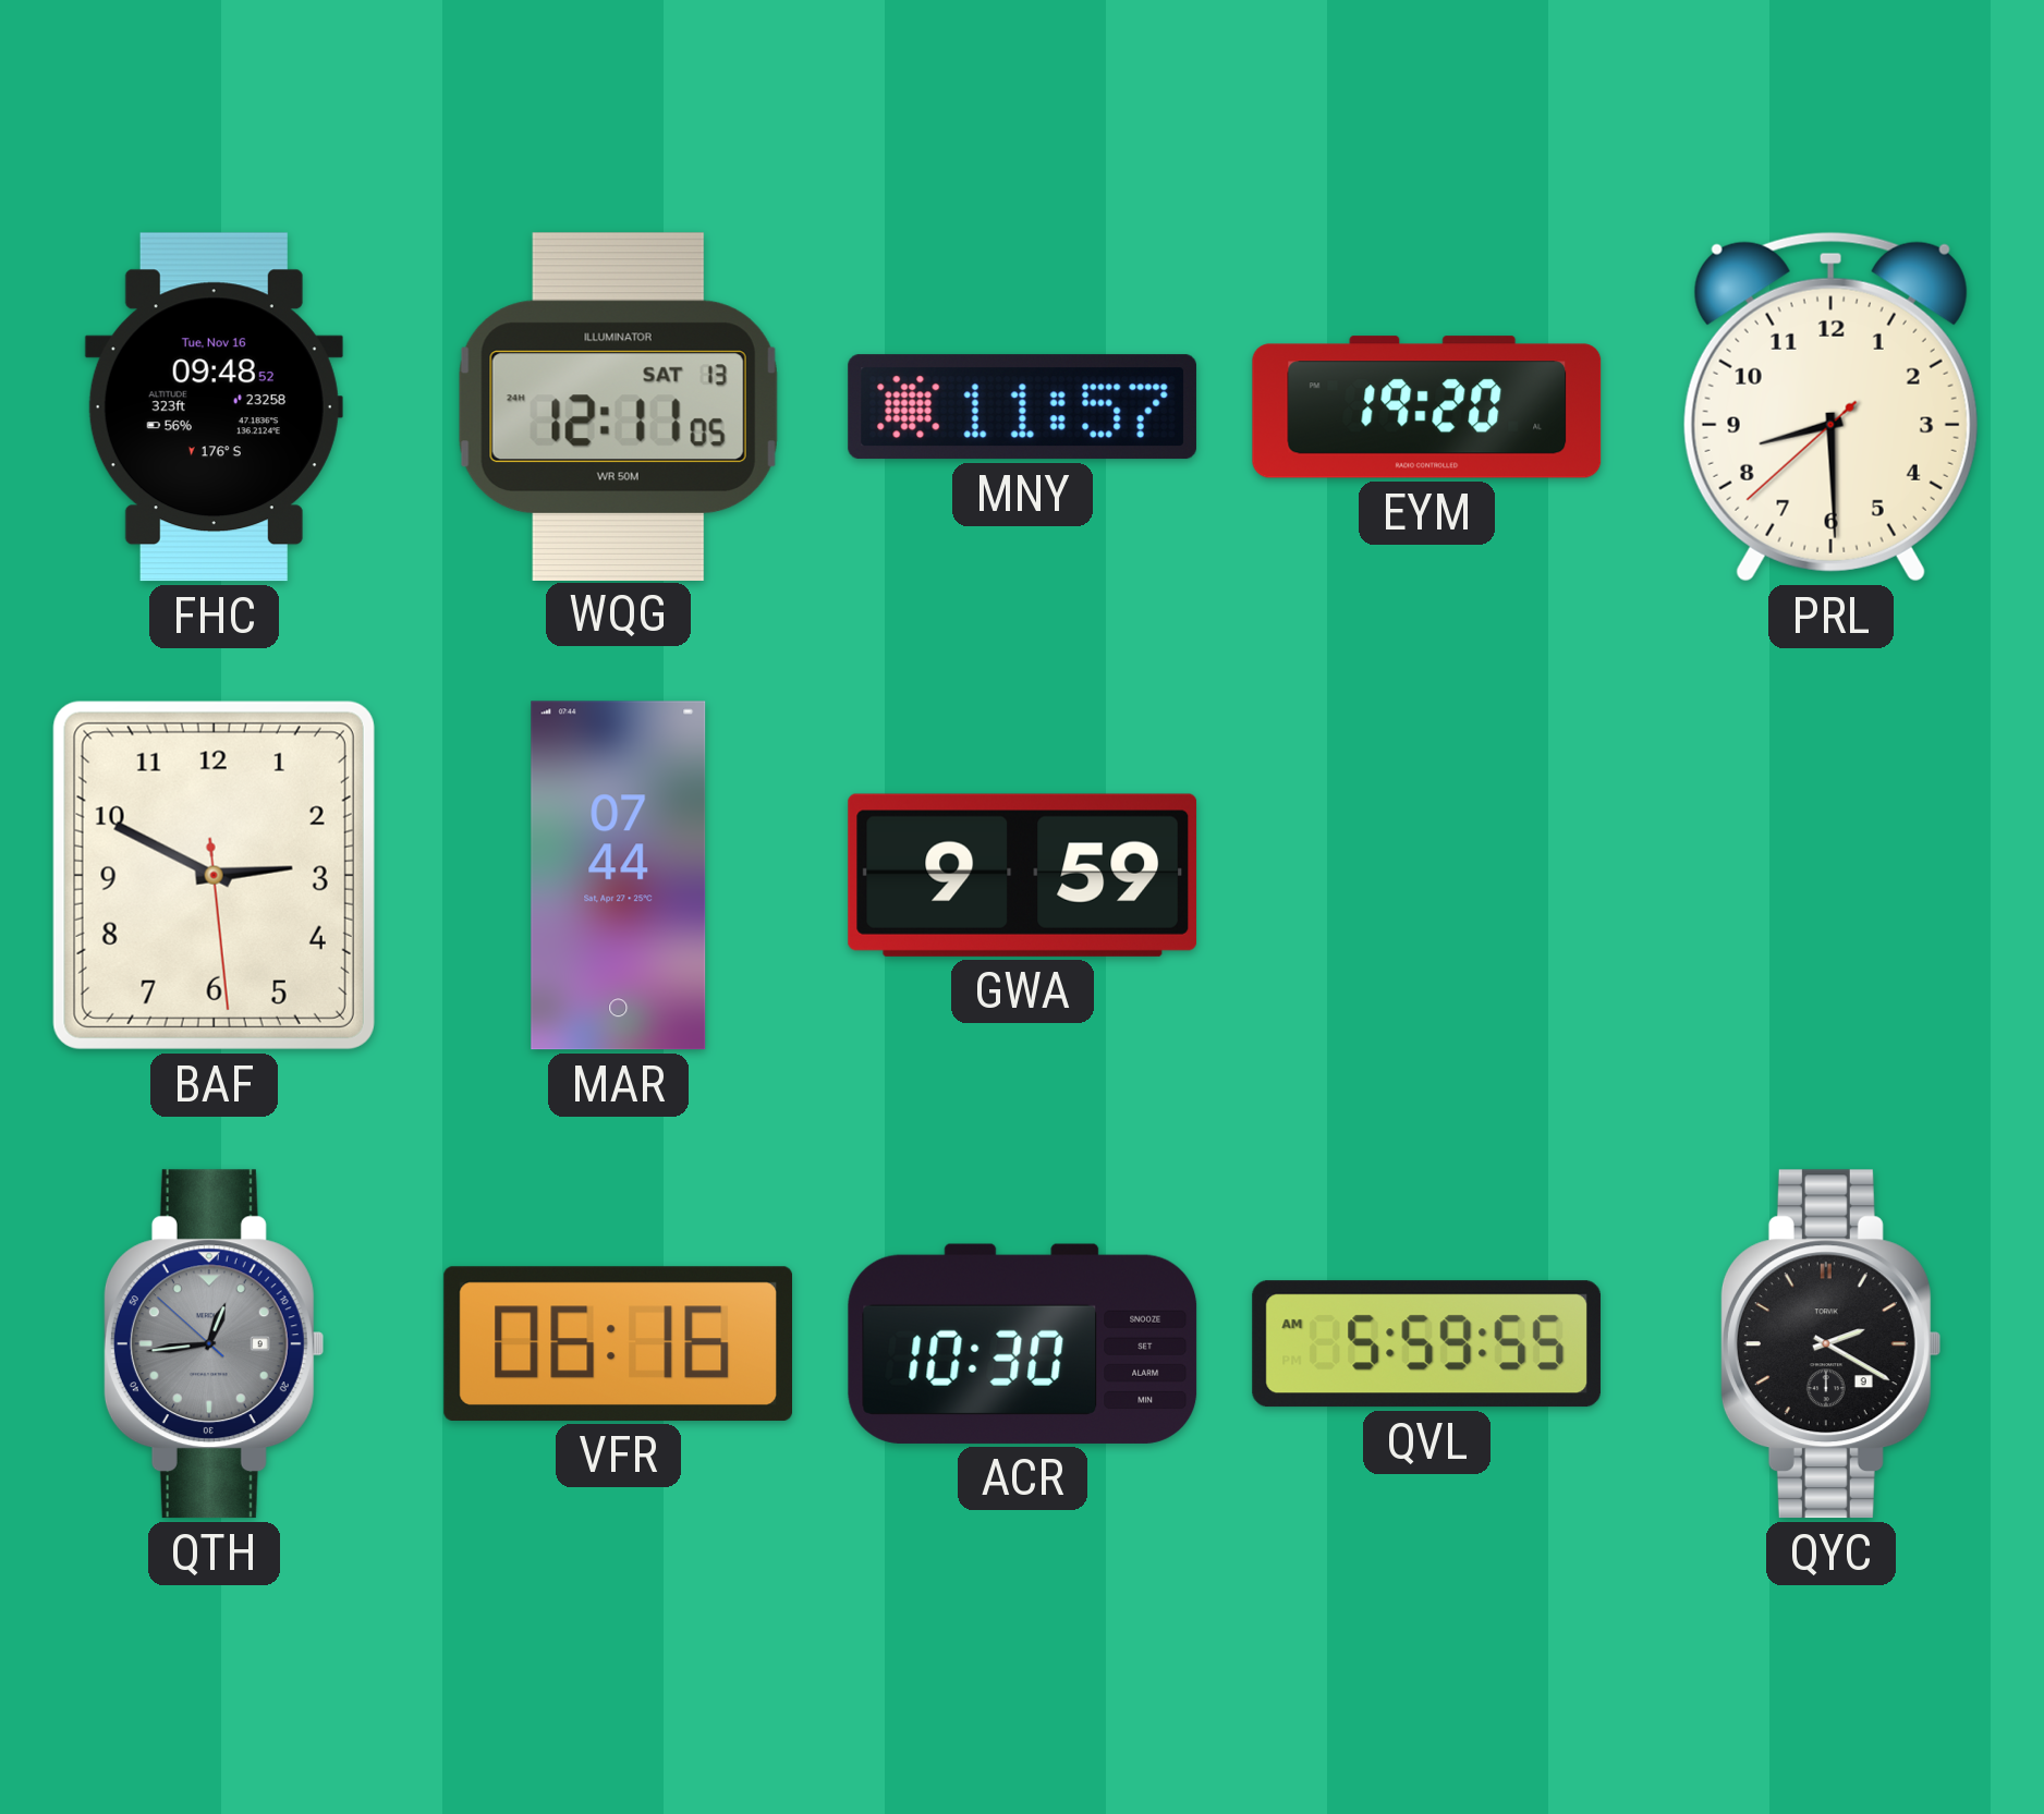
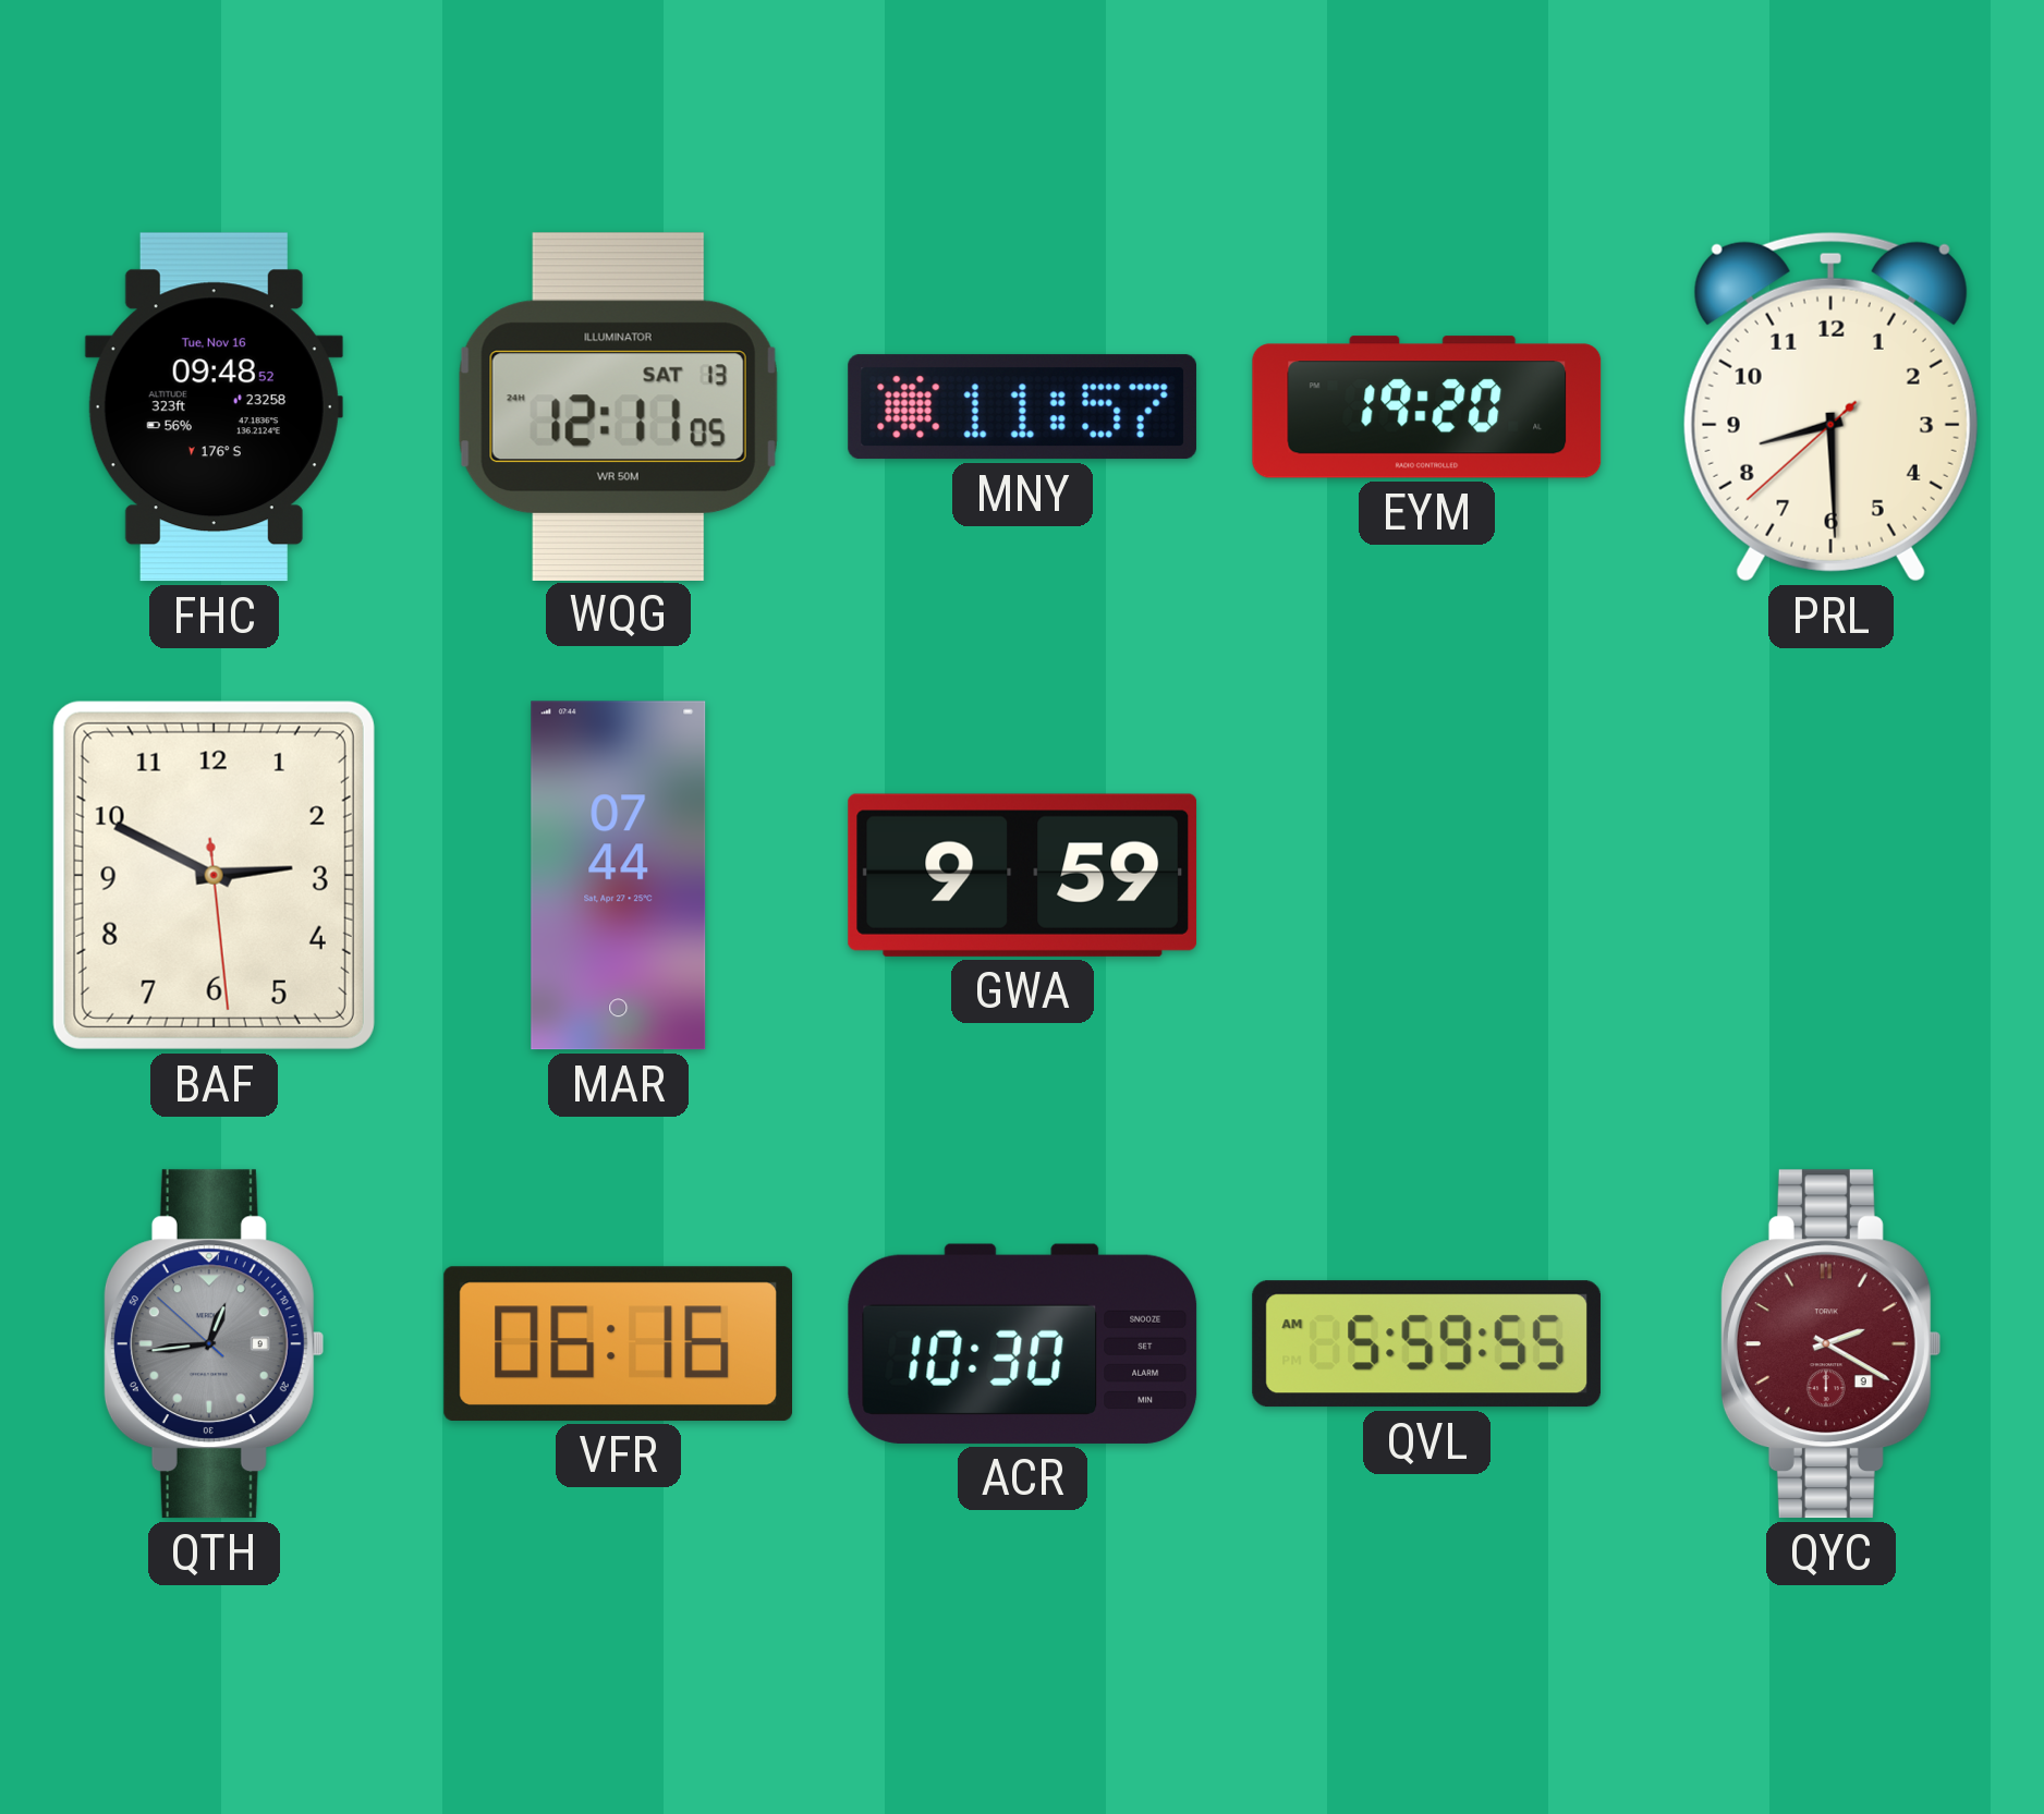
QYC dial: black -> burgundy (1830, 1344)
